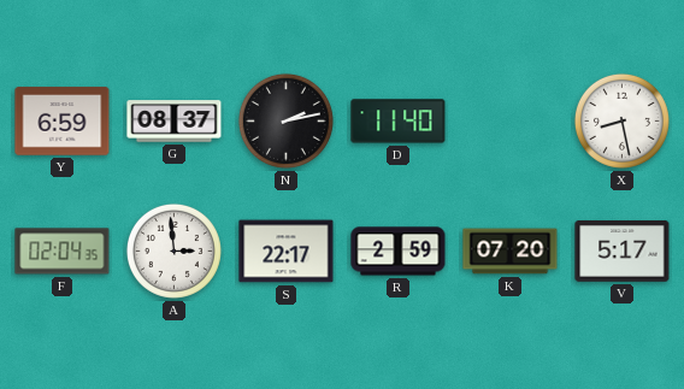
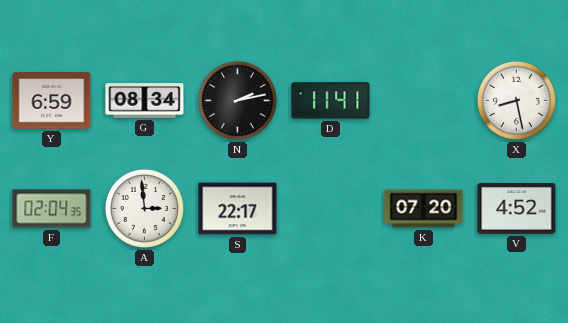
G: 08:37 -> 08:34 (145, 101)
D: 11:40 -> 11:41 (331, 101)
R: 2:59 -> none (399, 252)
V: 5:17 -> 4:52 (517, 209)
